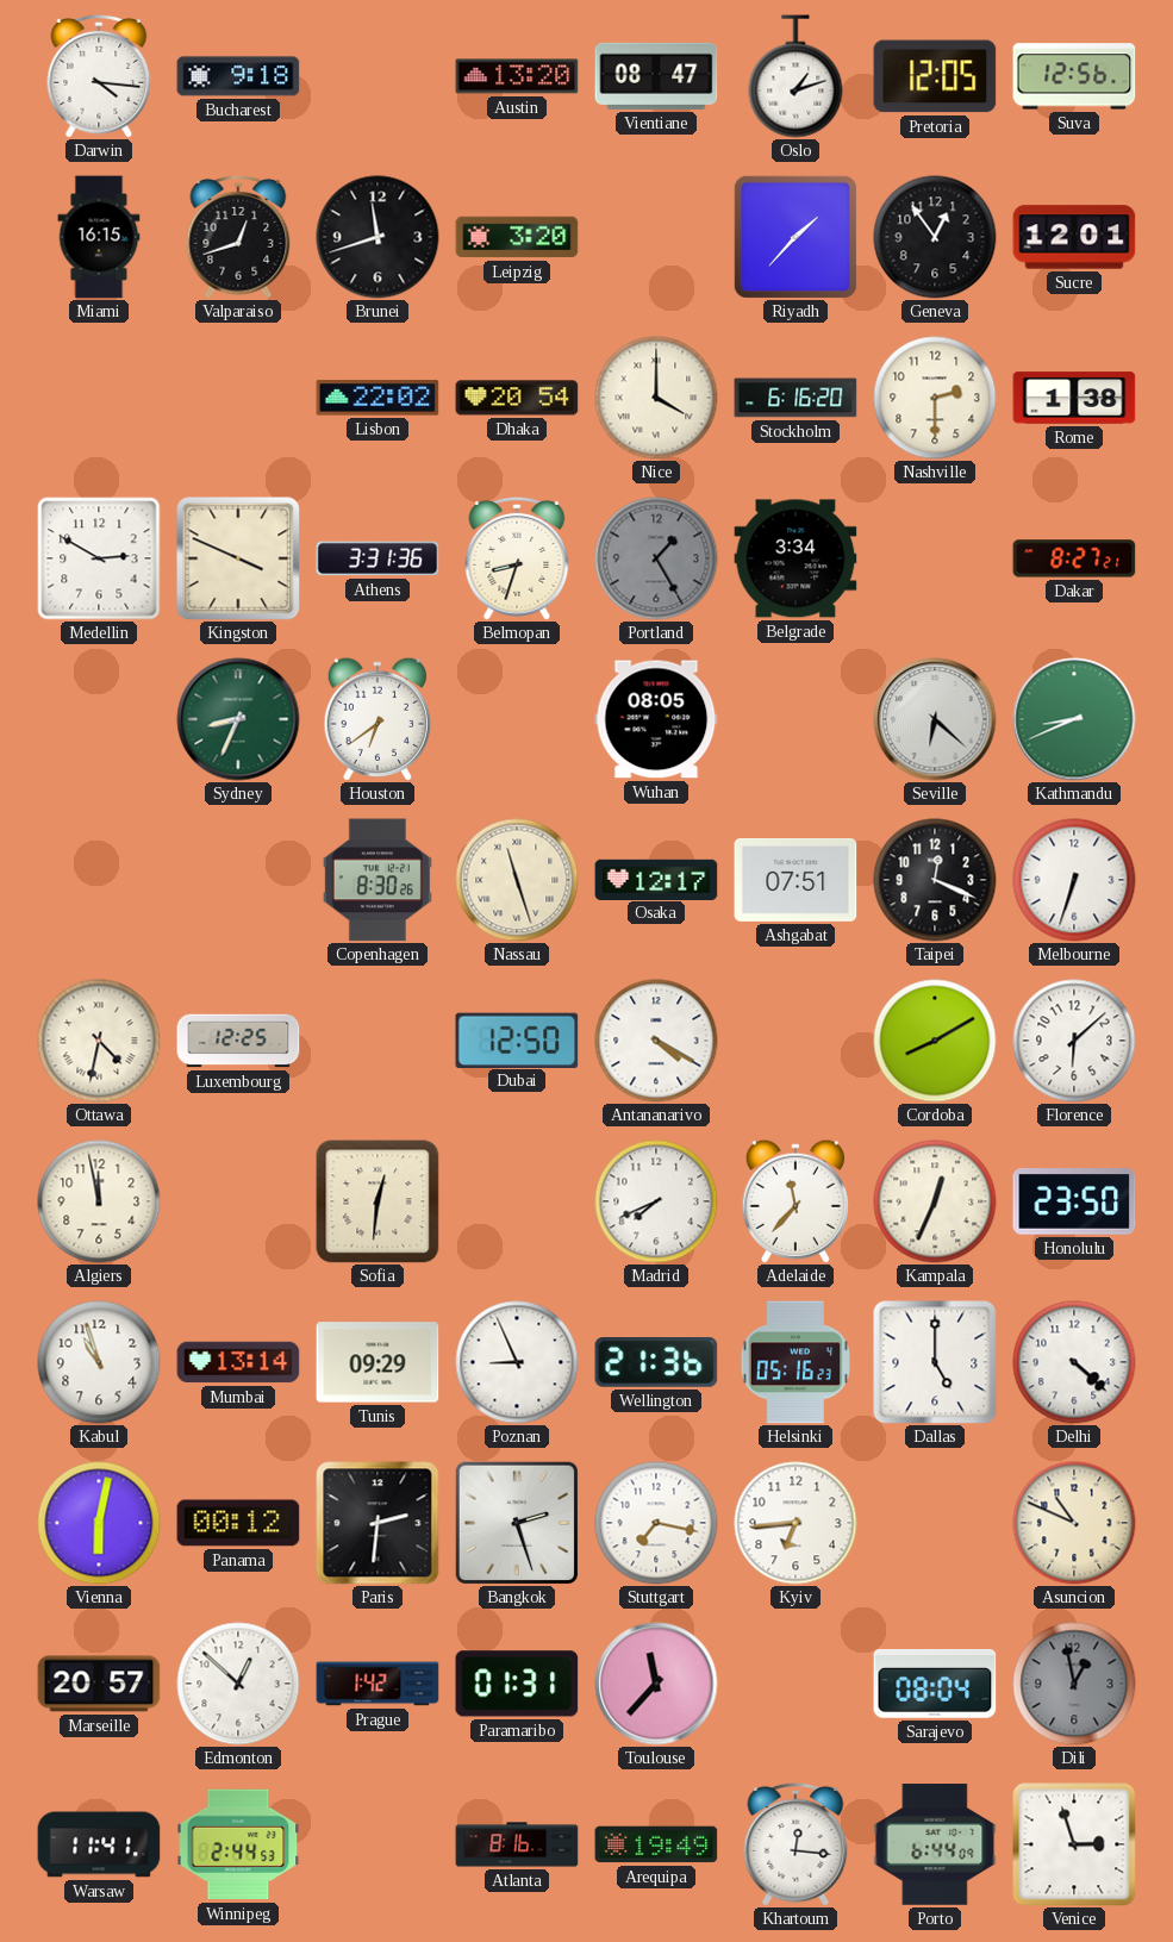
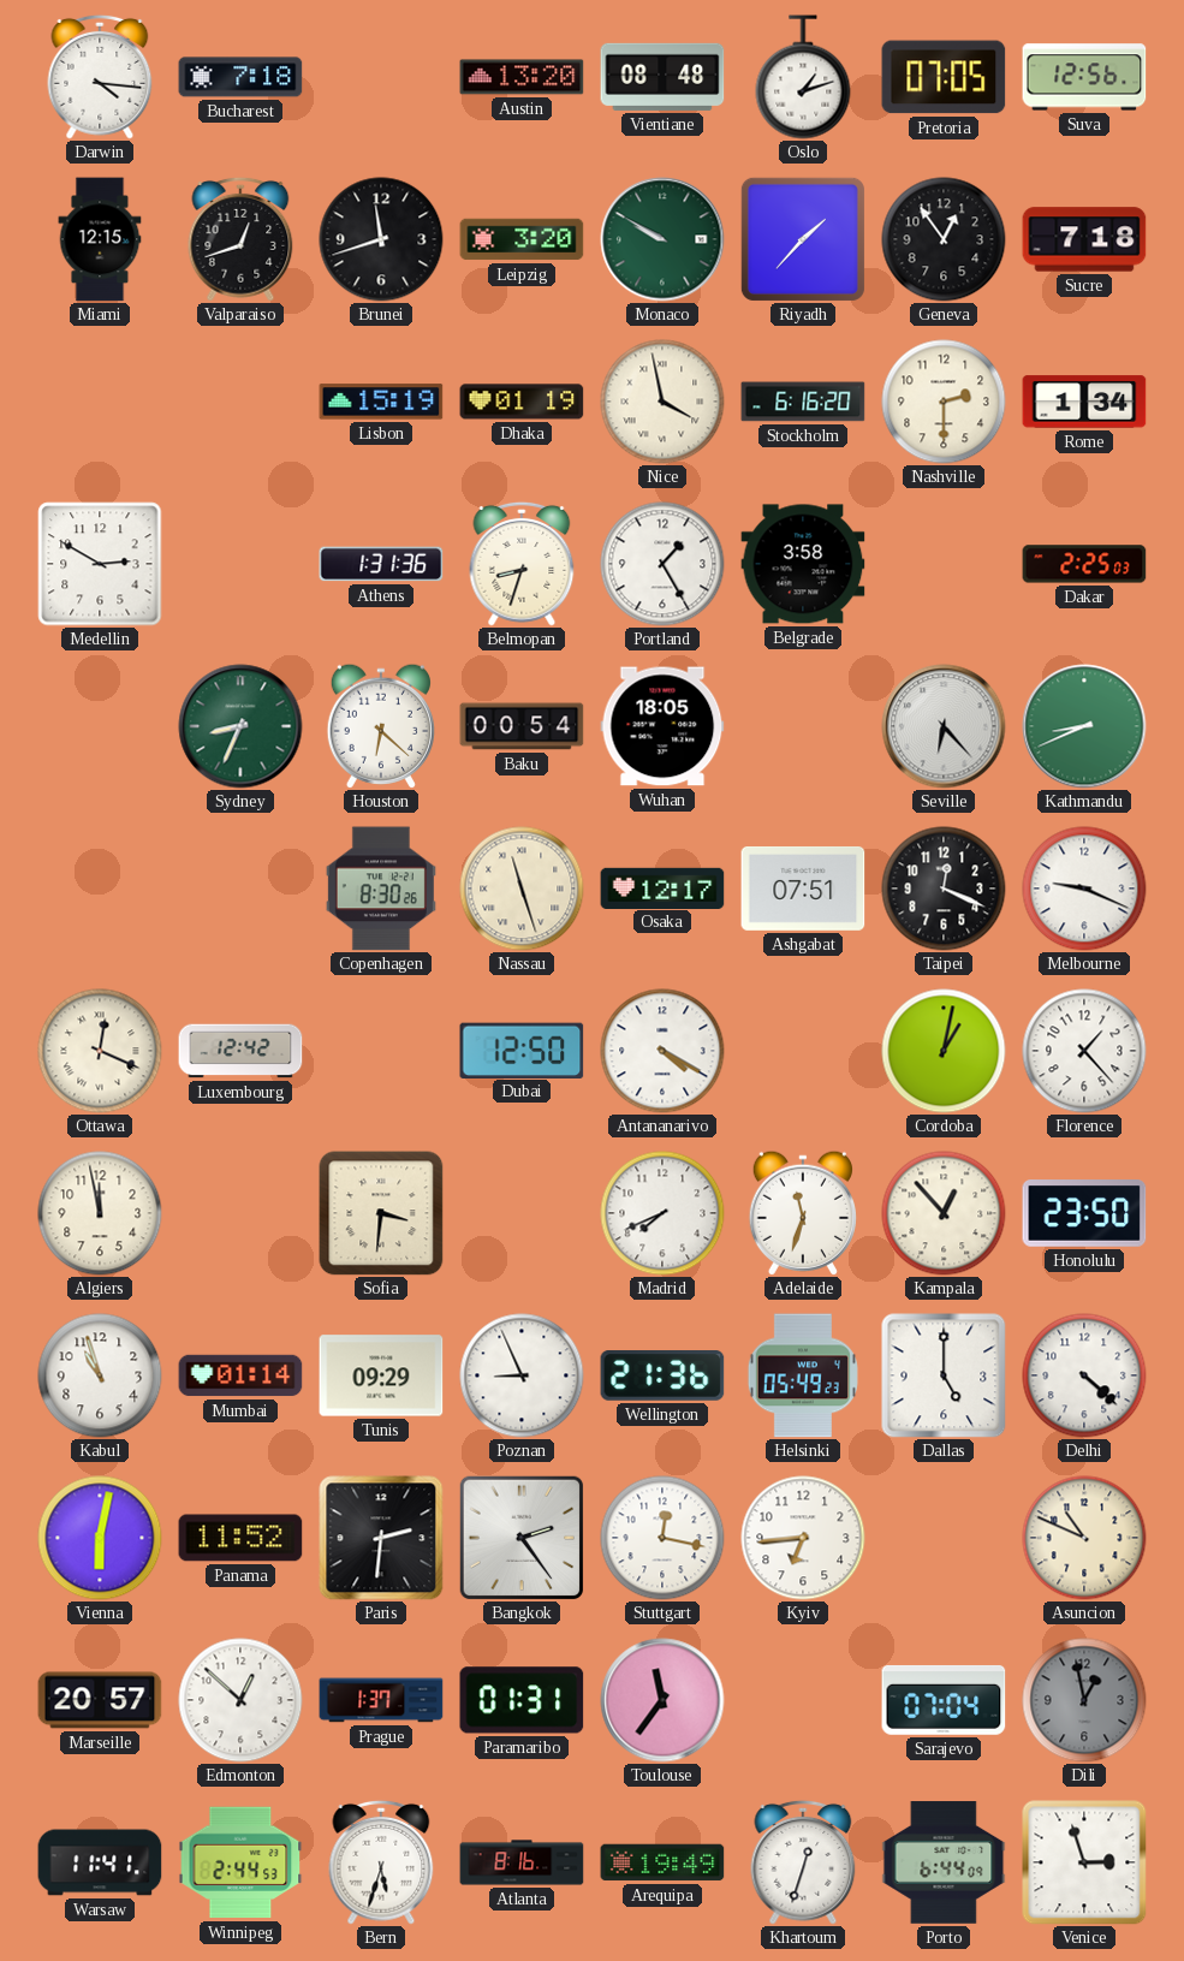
Bucharest: 9:18 -> 7:18 (240, 77)
Vientiane: 08:47 -> 08:48 (662, 77)
Pretoria: 12:05 -> 07:05 (944, 77)
Miami: 16:15 -> 12:15 (100, 239)
Monaco: none -> 9:50 (662, 239)
Sucre: 12:01 -> 7:18 (1084, 239)
Lisbon: 22:02 -> 15:19 (381, 402)
Dhaka: 20:54 -> 01:19 (522, 402)
Nice: 4:00 -> 3:58 (662, 402)
Rome: 1:38 -> 1:34 (1084, 402)
Kingston: 3:49 -> none (238, 558)
Athens: 3:31 -> 1:31 (381, 564)
Portland dial: grey -> white (662, 564)
Belgrade: 3:34 -> 3:58 (803, 564)
Dakar: 8:27 -> 2:25 (1084, 564)
Houston: 6:39 -> 6:22 (381, 726)
Baku: none -> 00:54 (522, 726)
Wuhan: 08:05 -> 18:05 (662, 726)
Seville: 6:22 -> 6:23 (944, 726)
Melbourne: 6:33 -> 9:19 (1084, 889)
Ottawa: 4:32 -> 12:19 (100, 1051)
Luxembourg: 12:25 -> 12:42 (240, 1051)
Cordoba: 8:10 -> 1:02 (944, 1051)
Florence: 6:08 -> 1:23 (1084, 1051)
Sofia: 12:31 -> 3:31 (381, 1213)
Adelaide: 11:37 -> 11:33 (803, 1213)
Kampala: 12:34 -> 12:53 (944, 1213)
Mumbai: 13:14 -> 01:14 (240, 1375)
Helsinki: 05:16 -> 05:49 (803, 1375)
Panama: 00:12 -> 11:52 (240, 1538)
Bangkok: 2:27 -> 2:24 (522, 1538)
Stuttgart: 7:17 -> 12:17 (662, 1538)
Prague: 1:42 -> 1:37 (381, 1700)
Toulouse: 11:37 -> 11:36 (662, 1700)
Sarajevo: 08:04 -> 07:04 (944, 1700)
Bern: none -> 5:33 (381, 1862)
Khartoum: 12:16 -> 12:33 (803, 1862)
